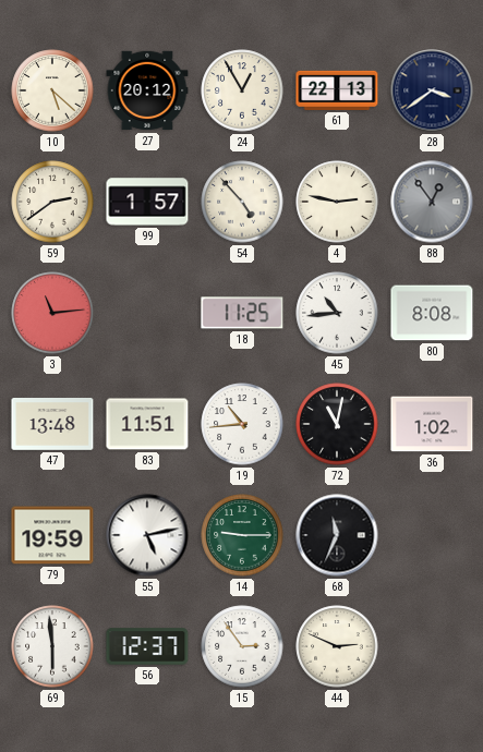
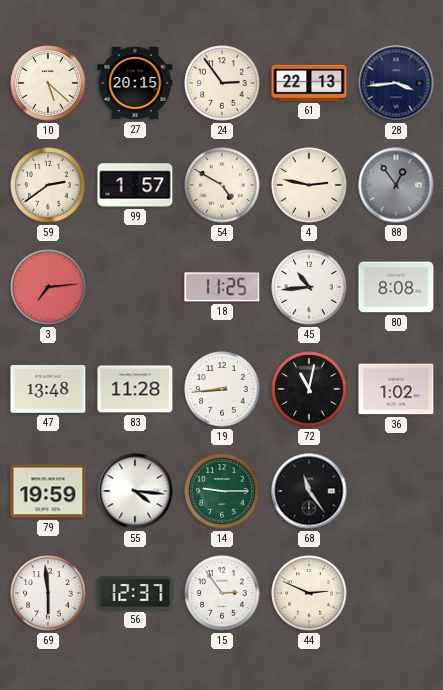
27: 20:12 -> 20:15 (135, 83)
24: 12:55 -> 2:54 (222, 83)
28: 3:39 -> 3:44 (396, 83)
54: 4:53 -> 4:50 (222, 185)
3: 11:14 -> 7:14 (48, 287)
83: 11:51 -> 11:28 (135, 389)
19: 10:44 -> 8:44 (222, 389)
55: 5:13 -> 4:16 (135, 491)
68: 11:34 -> 11:24 (309, 491)
